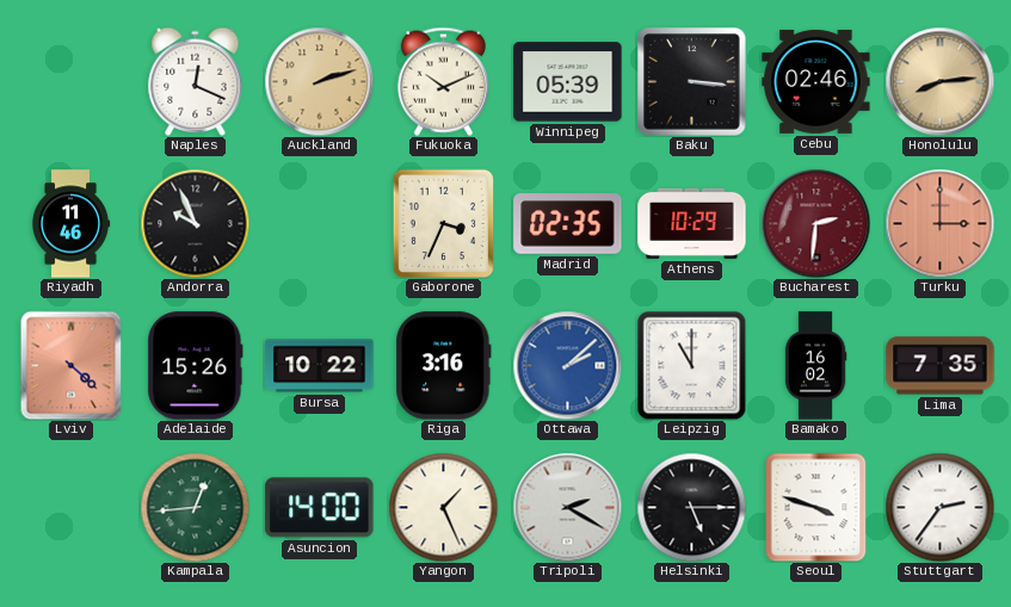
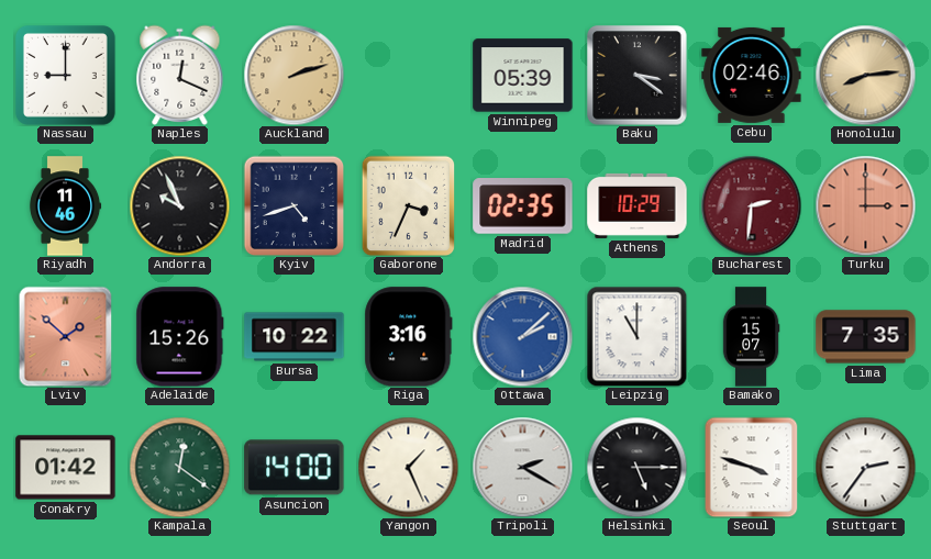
Nassau: none -> 9:00 (65, 75)
Fukuoka: 10:11 -> none (443, 81)
Baku: 3:16 -> 3:21 (638, 76)
Kyiv: none -> 4:42 (293, 205)
Lviv: 4:22 -> 1:52 (66, 336)
Bamako: 16:02 -> 15:07 (751, 337)
Conakry: none -> 01:42 (66, 468)
Kampala: 12:44 -> 12:21 (179, 467)
